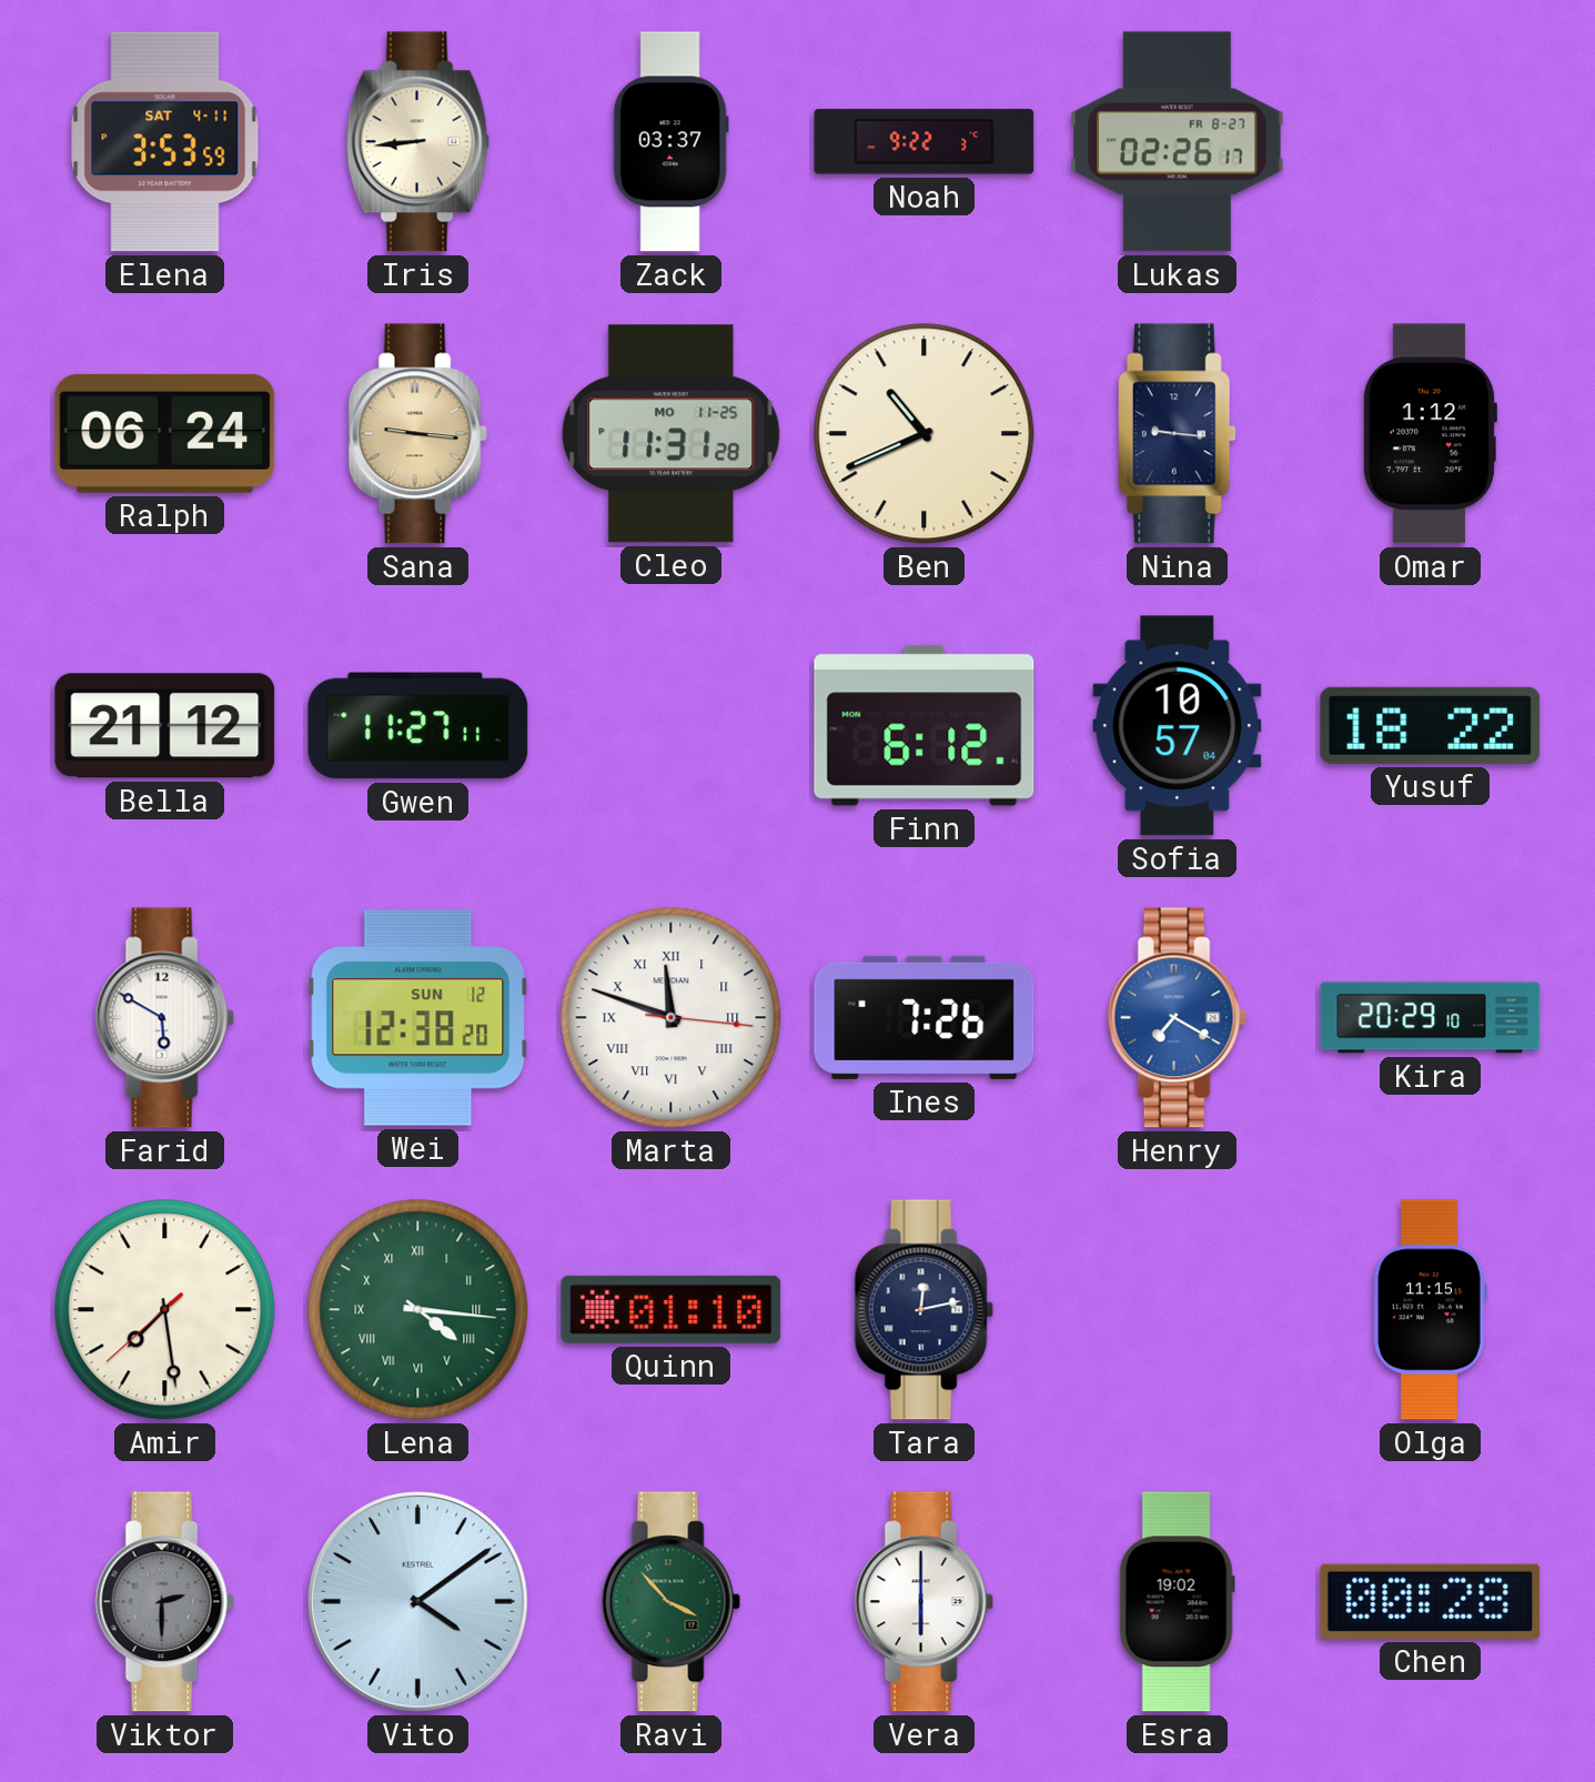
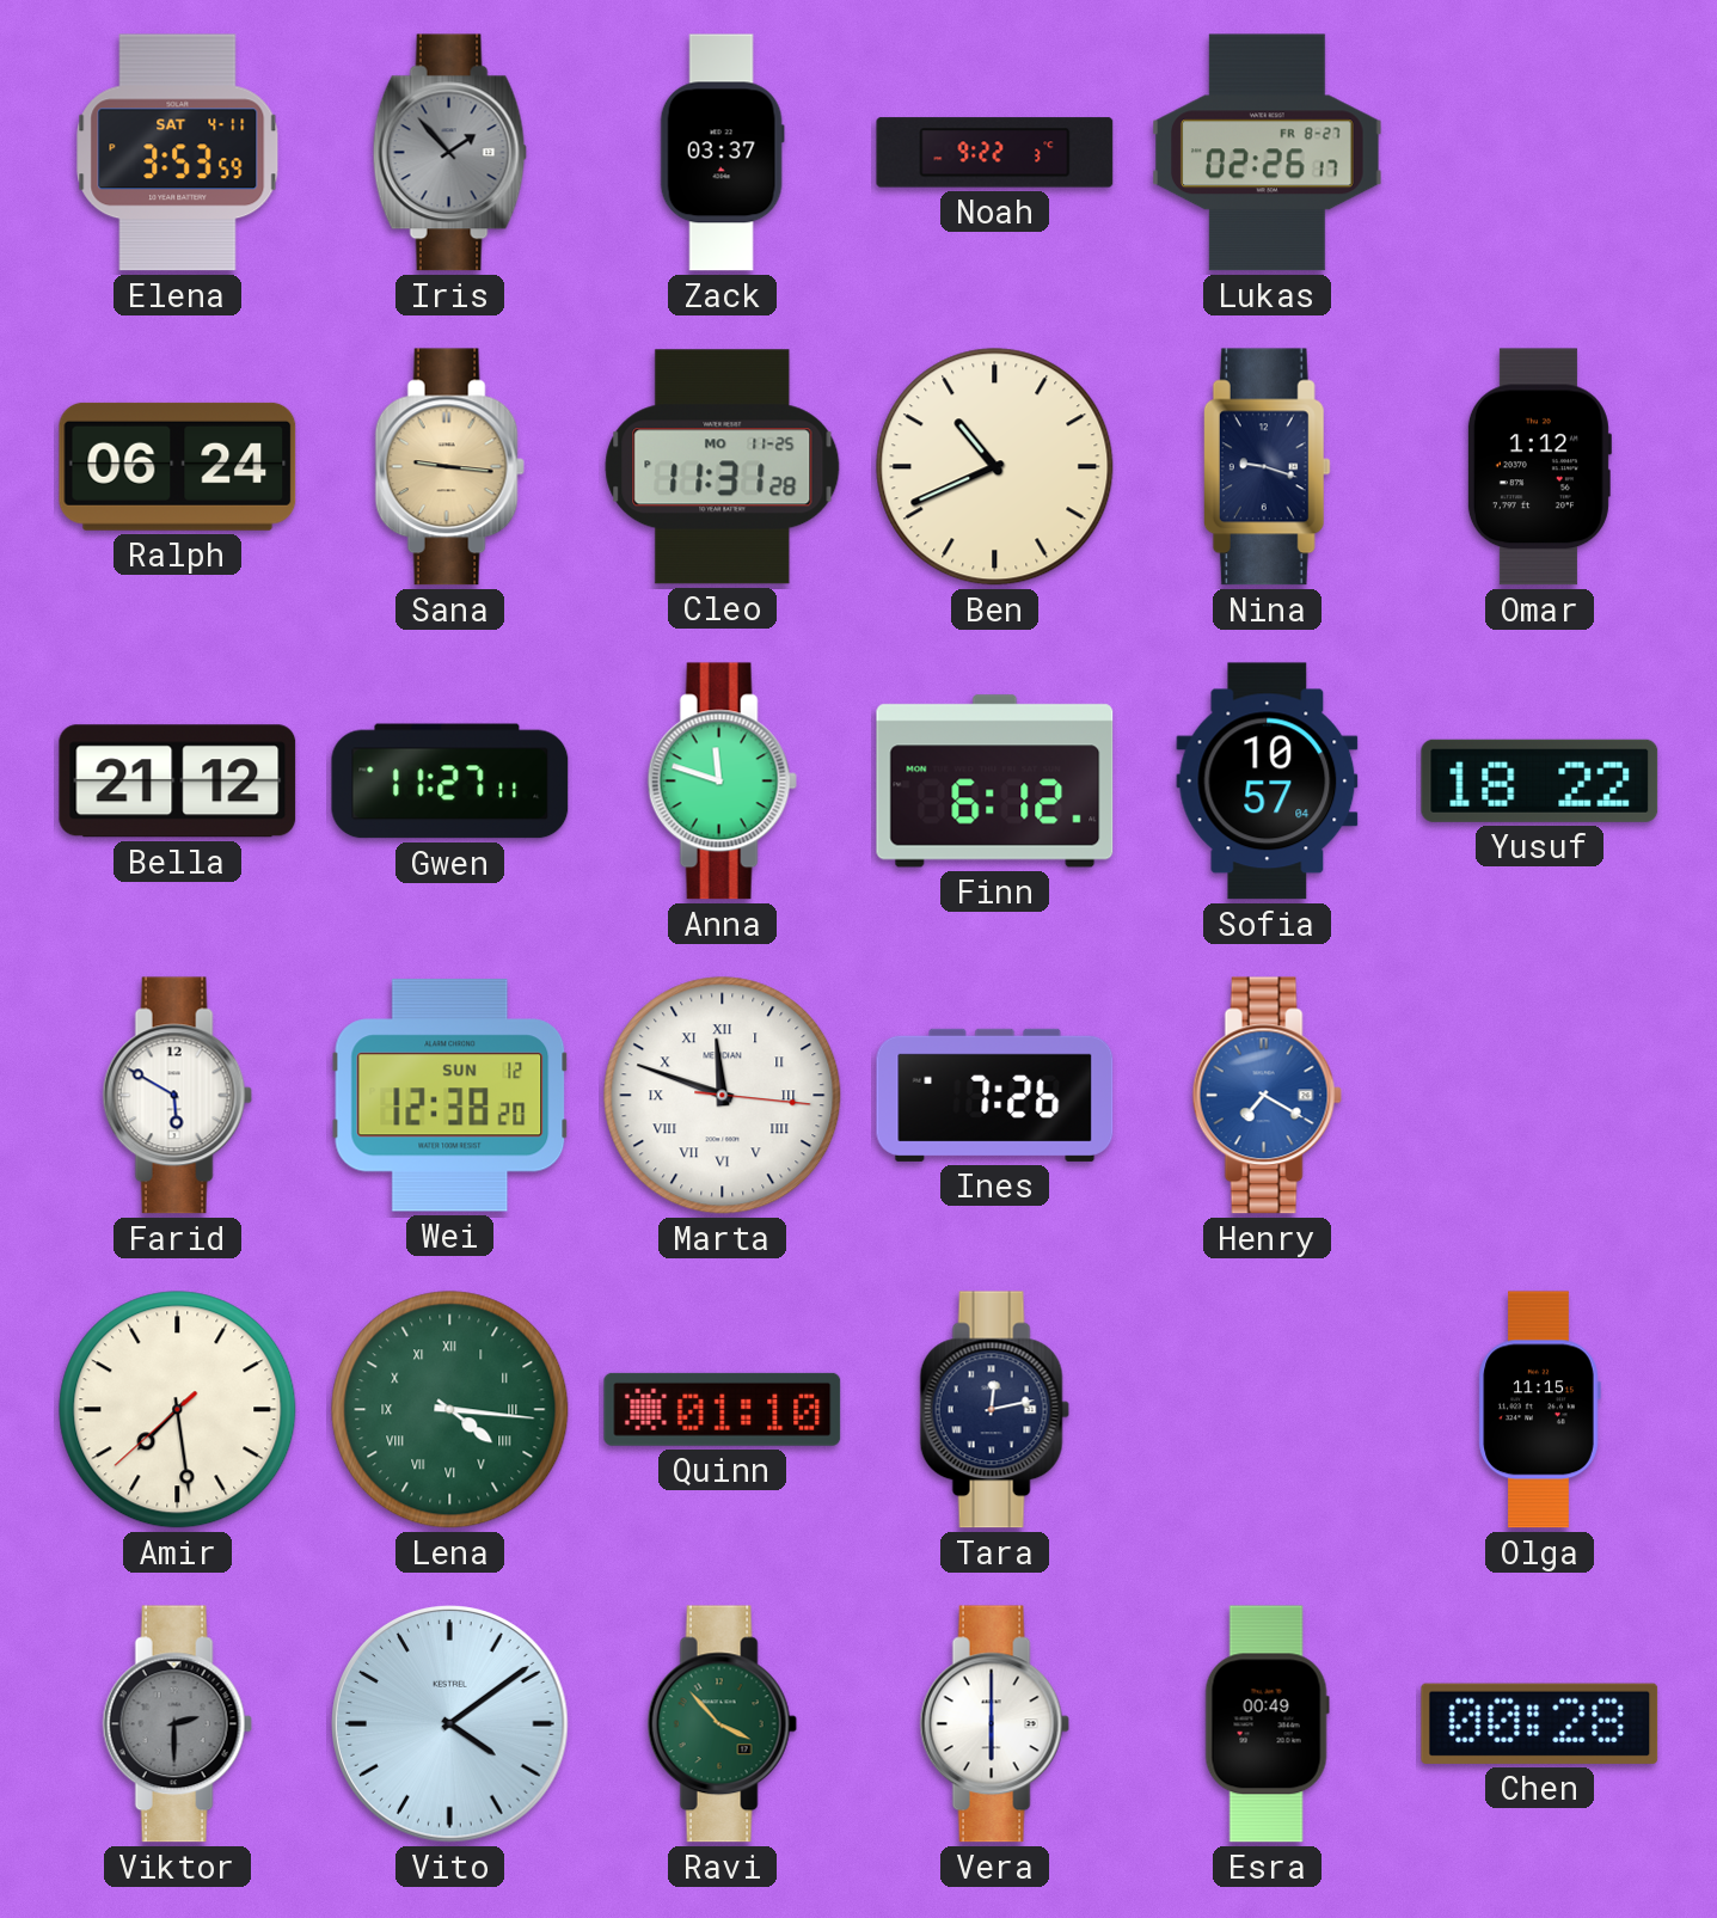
Iris: 8:44 -> 1:53 (449, 153)
Iris dial: cream -> grey (449, 153)
Nina: 9:16 -> 9:18 (1267, 467)
Anna: none -> 11:48 (722, 782)
Kira: 20:29 -> none (1431, 1018)
Esra: 19:02 -> 00:49 (1267, 1724)
